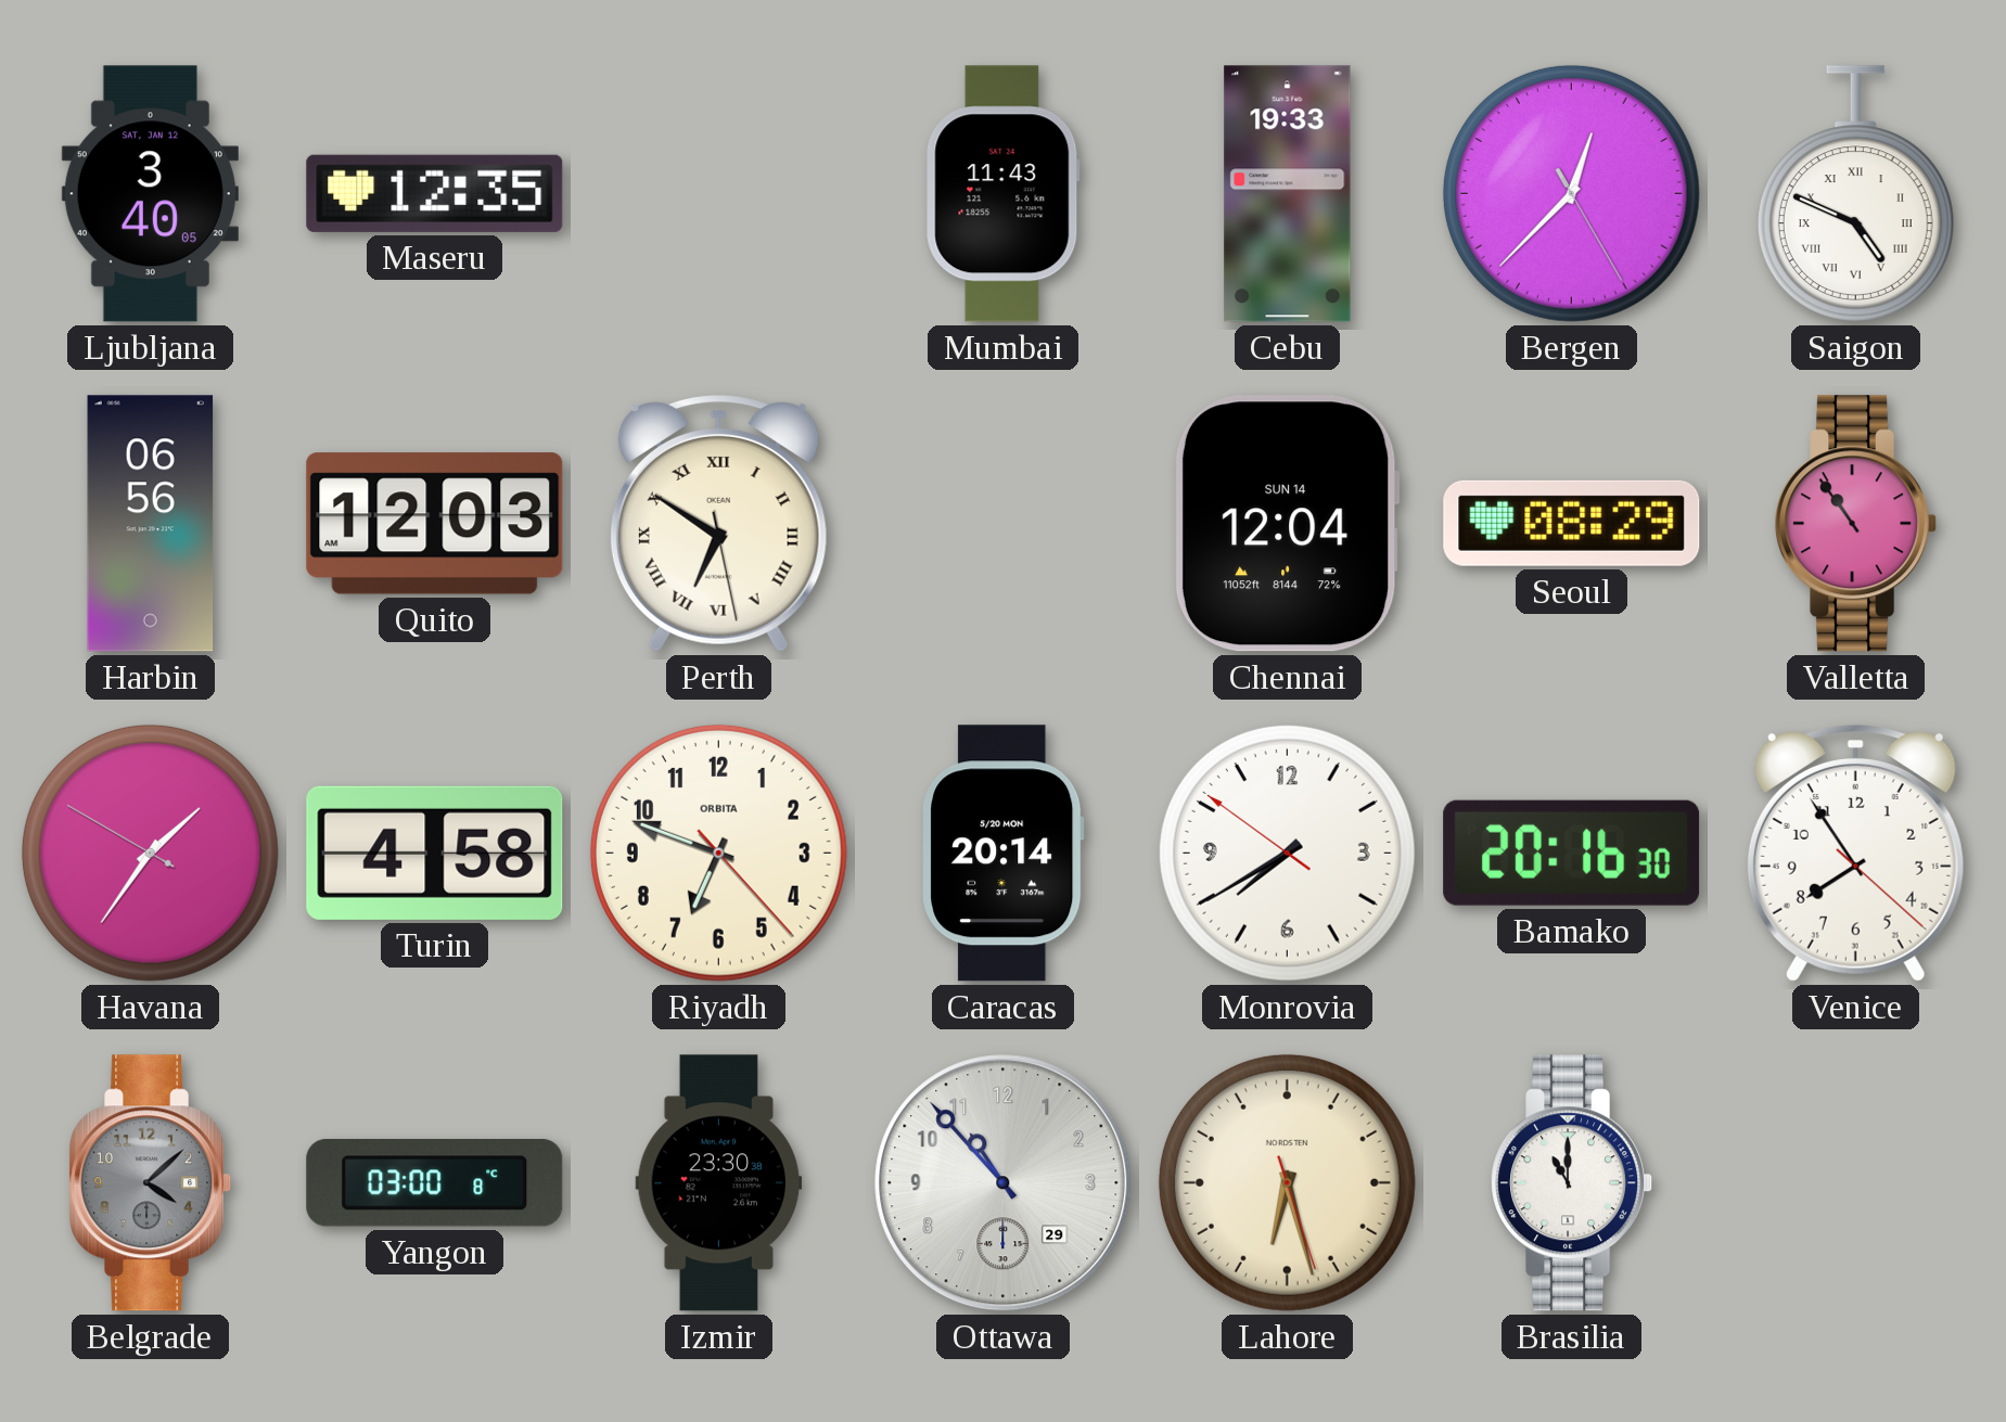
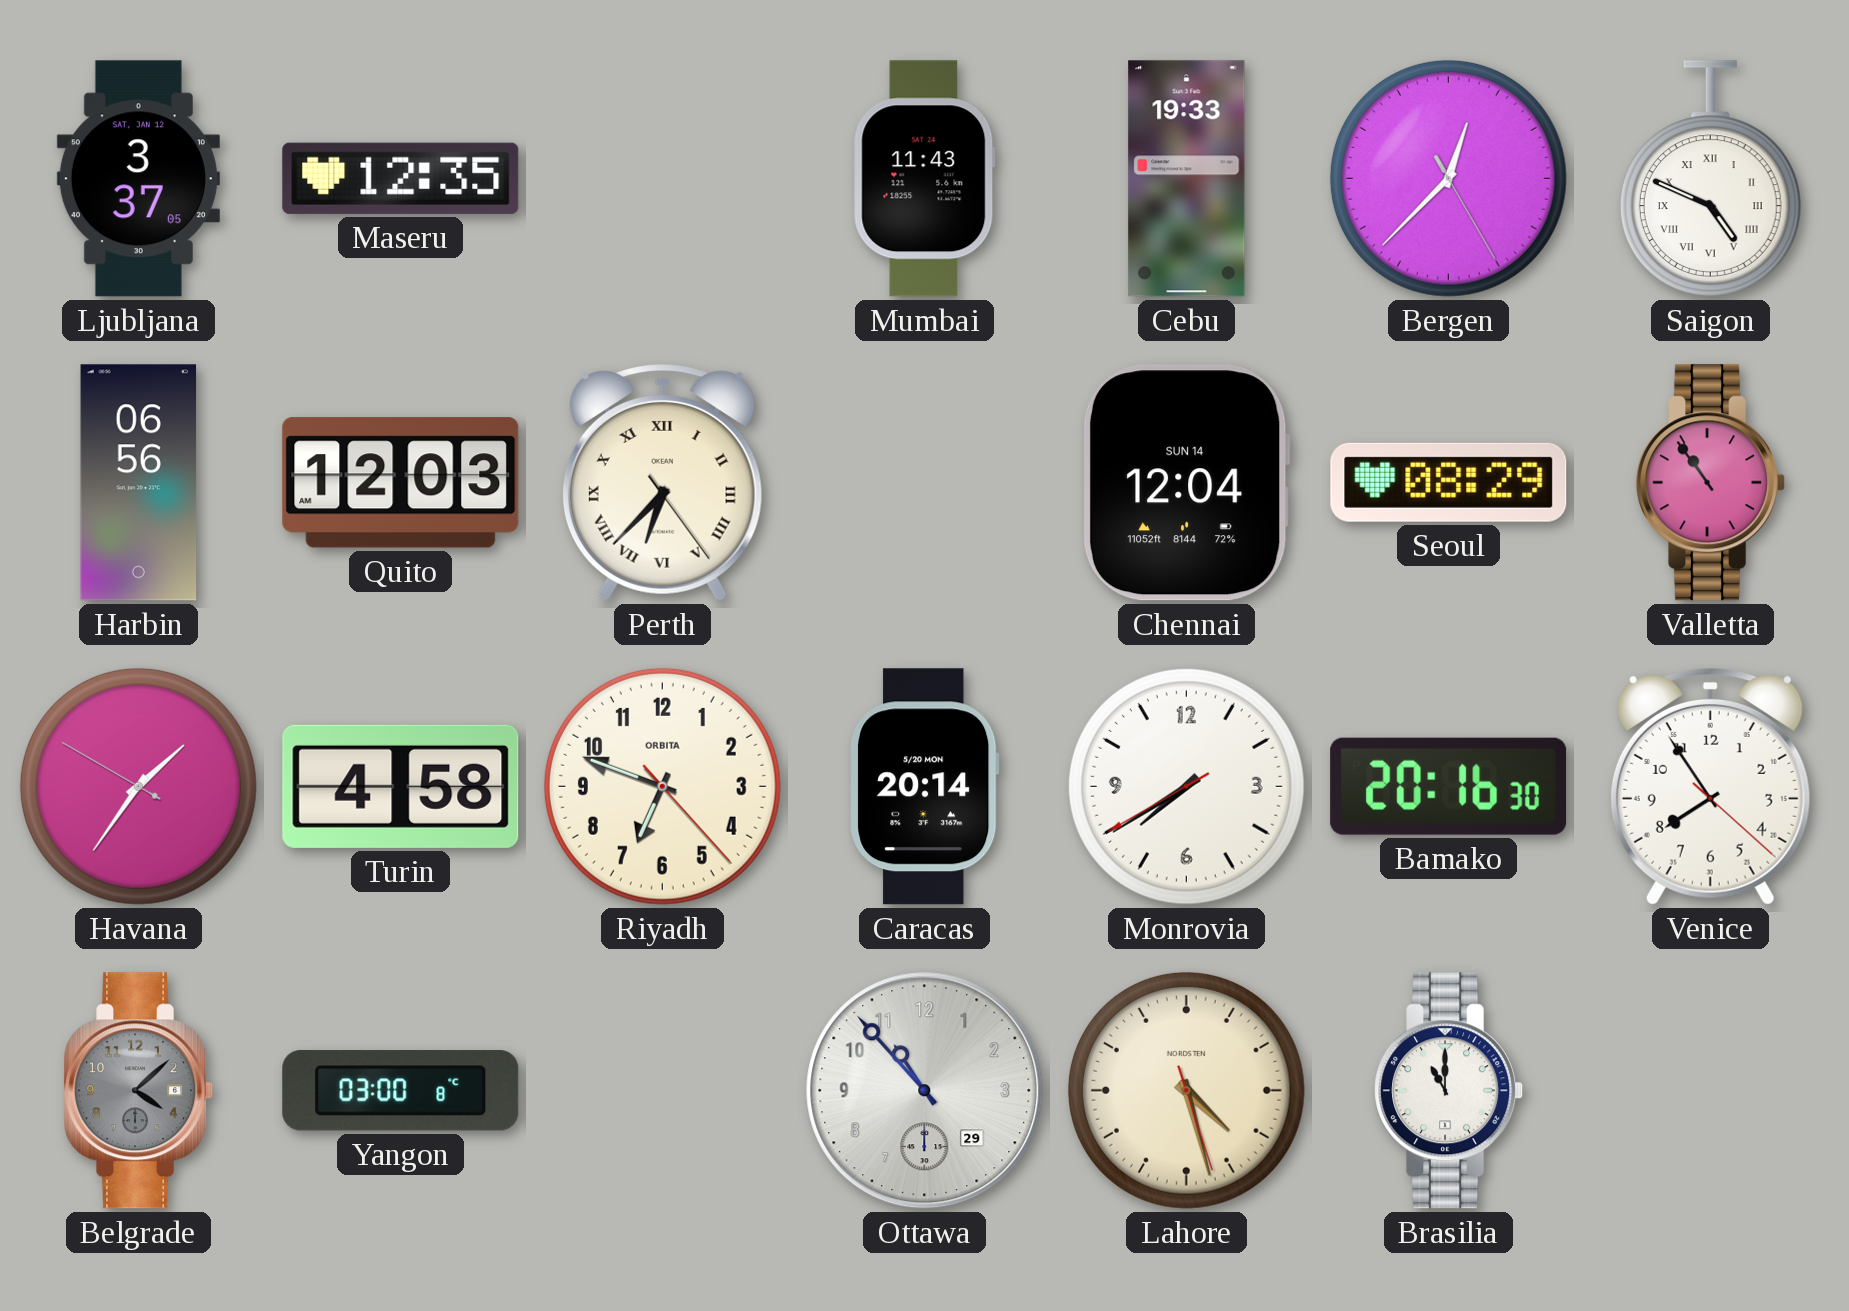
Ljubljana: 3:40 -> 3:37 (138, 179)
Perth: 6:50 -> 6:37 (662, 483)
Monrovia: 7:39:51 -> 7:39:40 (1186, 786)
Izmir: 23:30 -> none (719, 1183)
Lahore: 6:27 -> 4:27 (1186, 1090)
